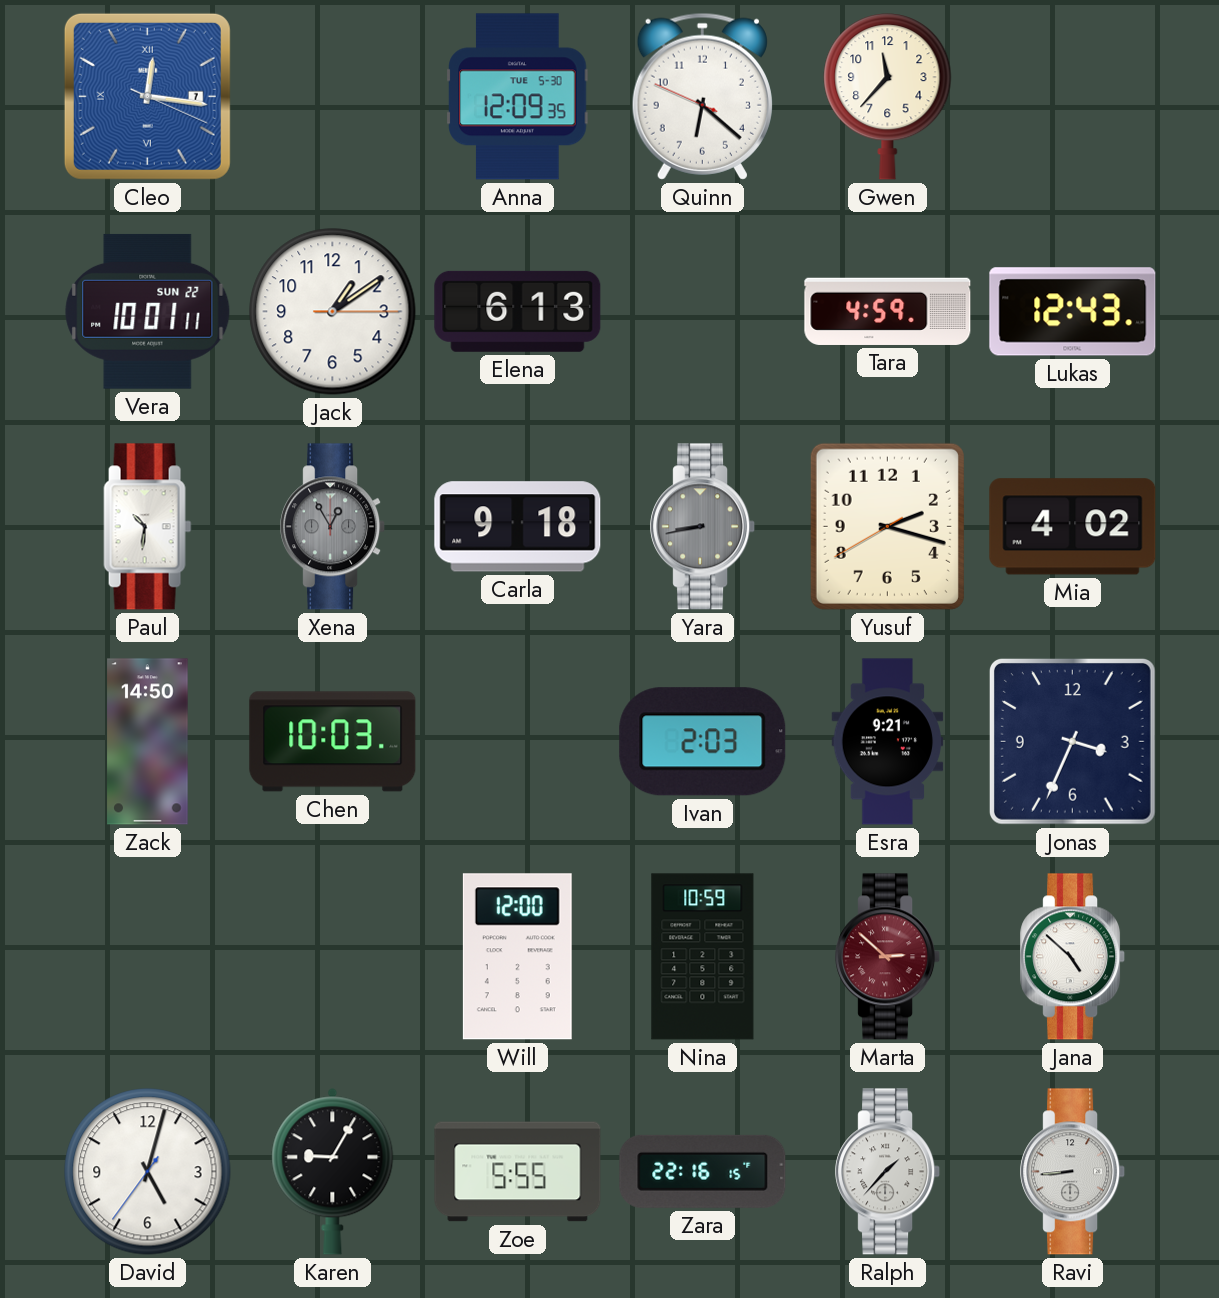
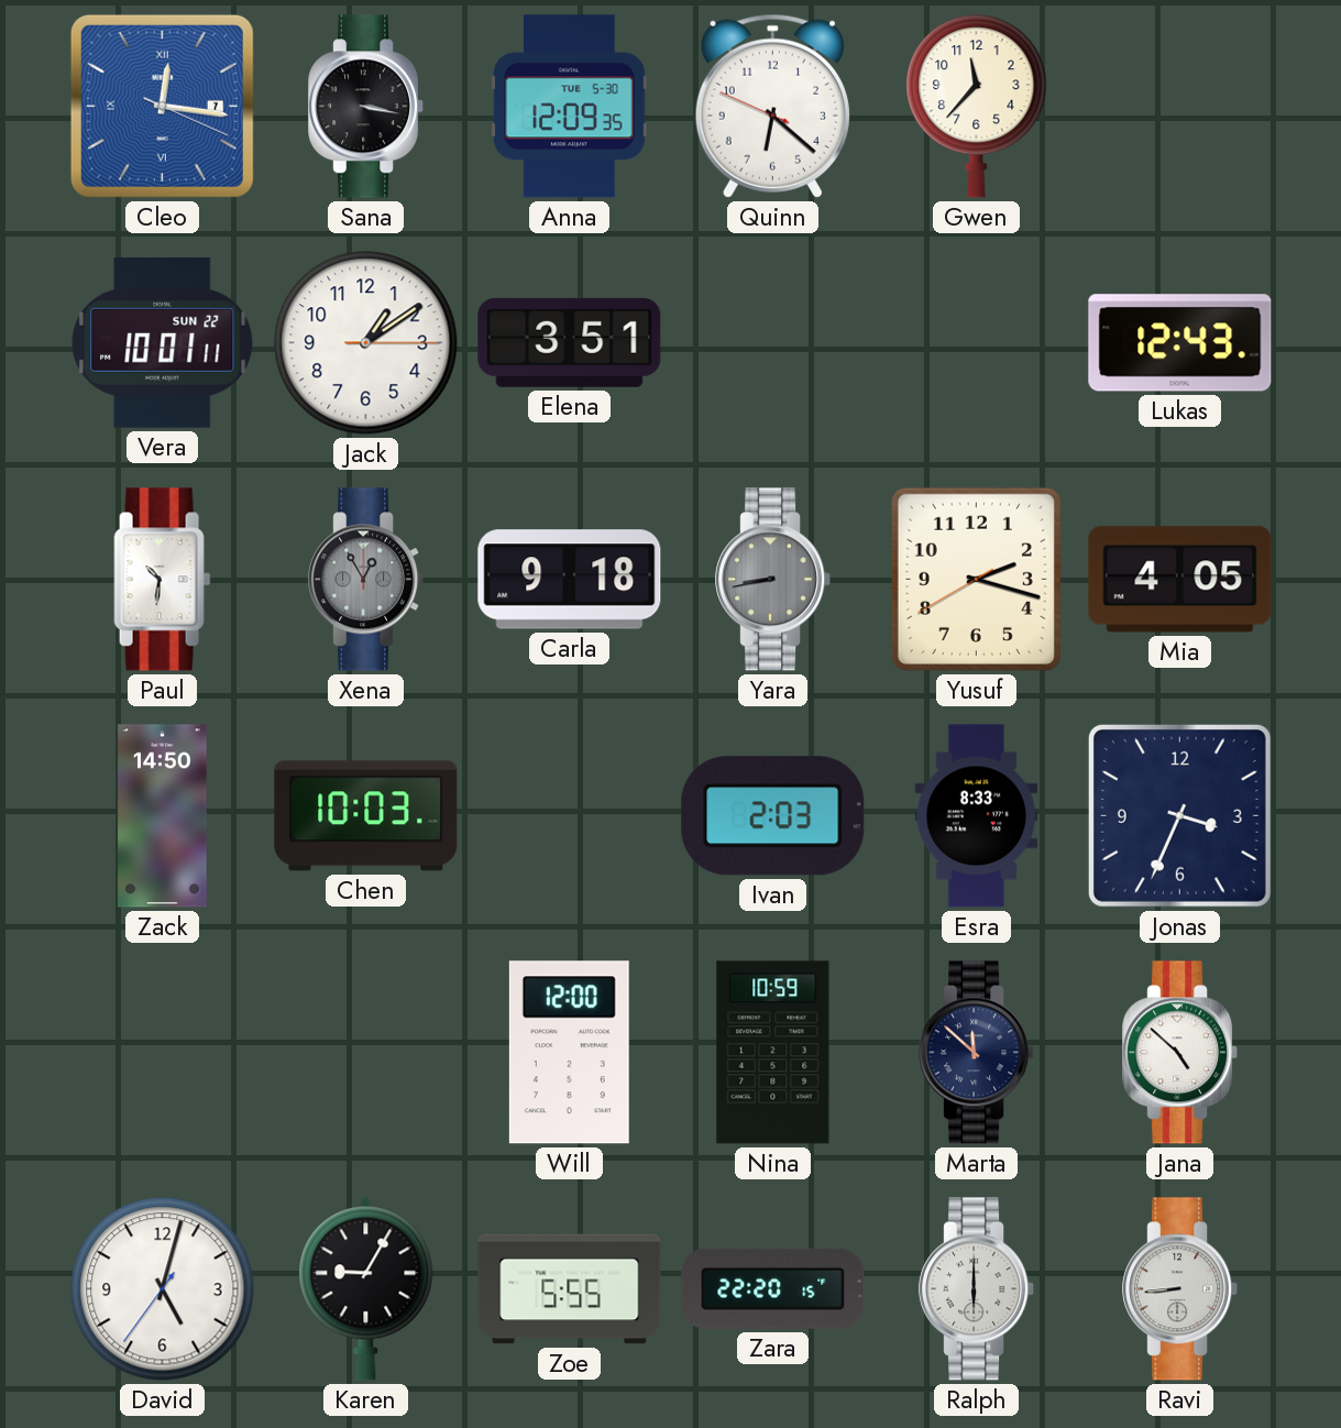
Sana: none -> 3:17 (366, 107)
Elena: 6:13 -> 3:51 (570, 342)
Tara: 4:59 -> none (888, 311)
Mia: 4:02 -> 4:05 (1180, 580)
Esra: 9:21 -> 8:33 (977, 816)
Marta: 2:52 -> 11:52 (977, 1053)
Marta dial: burgundy -> navy (977, 1053)
Zara: 22:16 -> 22:20 (773, 1288)
Ralph: 1:37 -> 6:00 (977, 1289)
